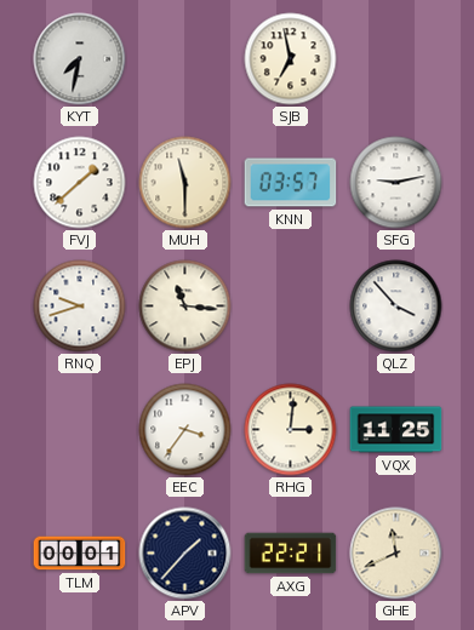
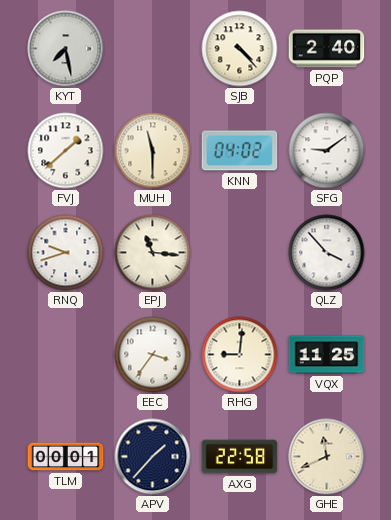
KYT: 7:32 -> 7:28 (66, 49)
SJB: 6:58 -> 4:23 (240, 49)
PQP: none -> 2:40 (327, 49)
KNN: 03:57 -> 04:02 (240, 151)
SFG: 9:13 -> 9:09 (327, 151)
RHG: 3:01 -> 9:01 (240, 355)
AXG: 22:21 -> 22:58 (240, 457)
